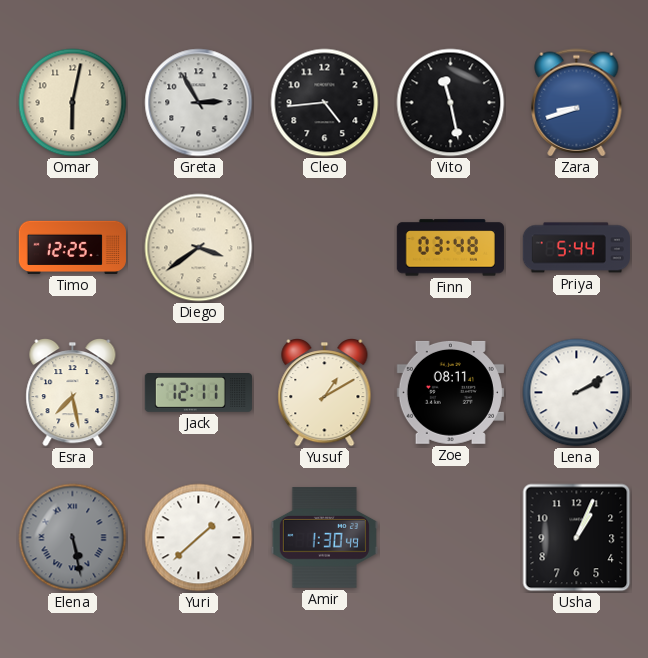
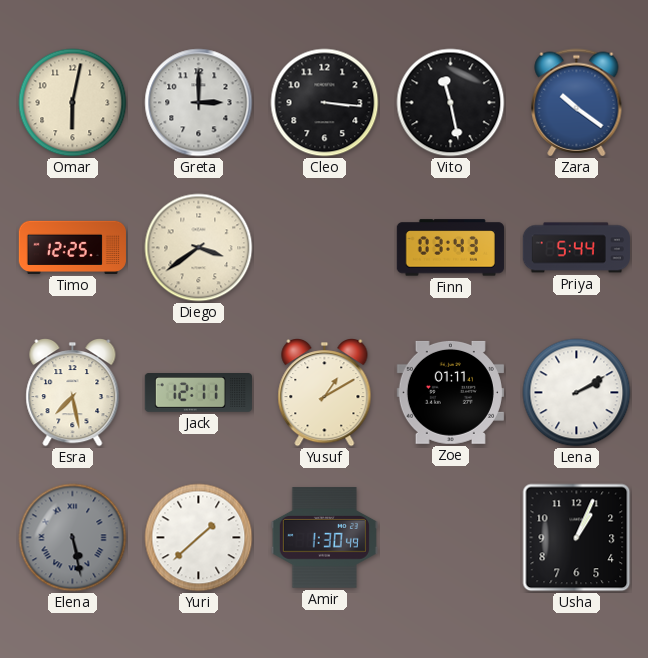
Greta: 2:55 -> 3:00 (199, 103)
Cleo: 4:44 -> 3:16 (325, 103)
Zara: 8:42 -> 10:21 (577, 103)
Finn: 03:48 -> 03:43 (450, 248)
Zoe: 08:11 -> 01:11 (450, 392)
